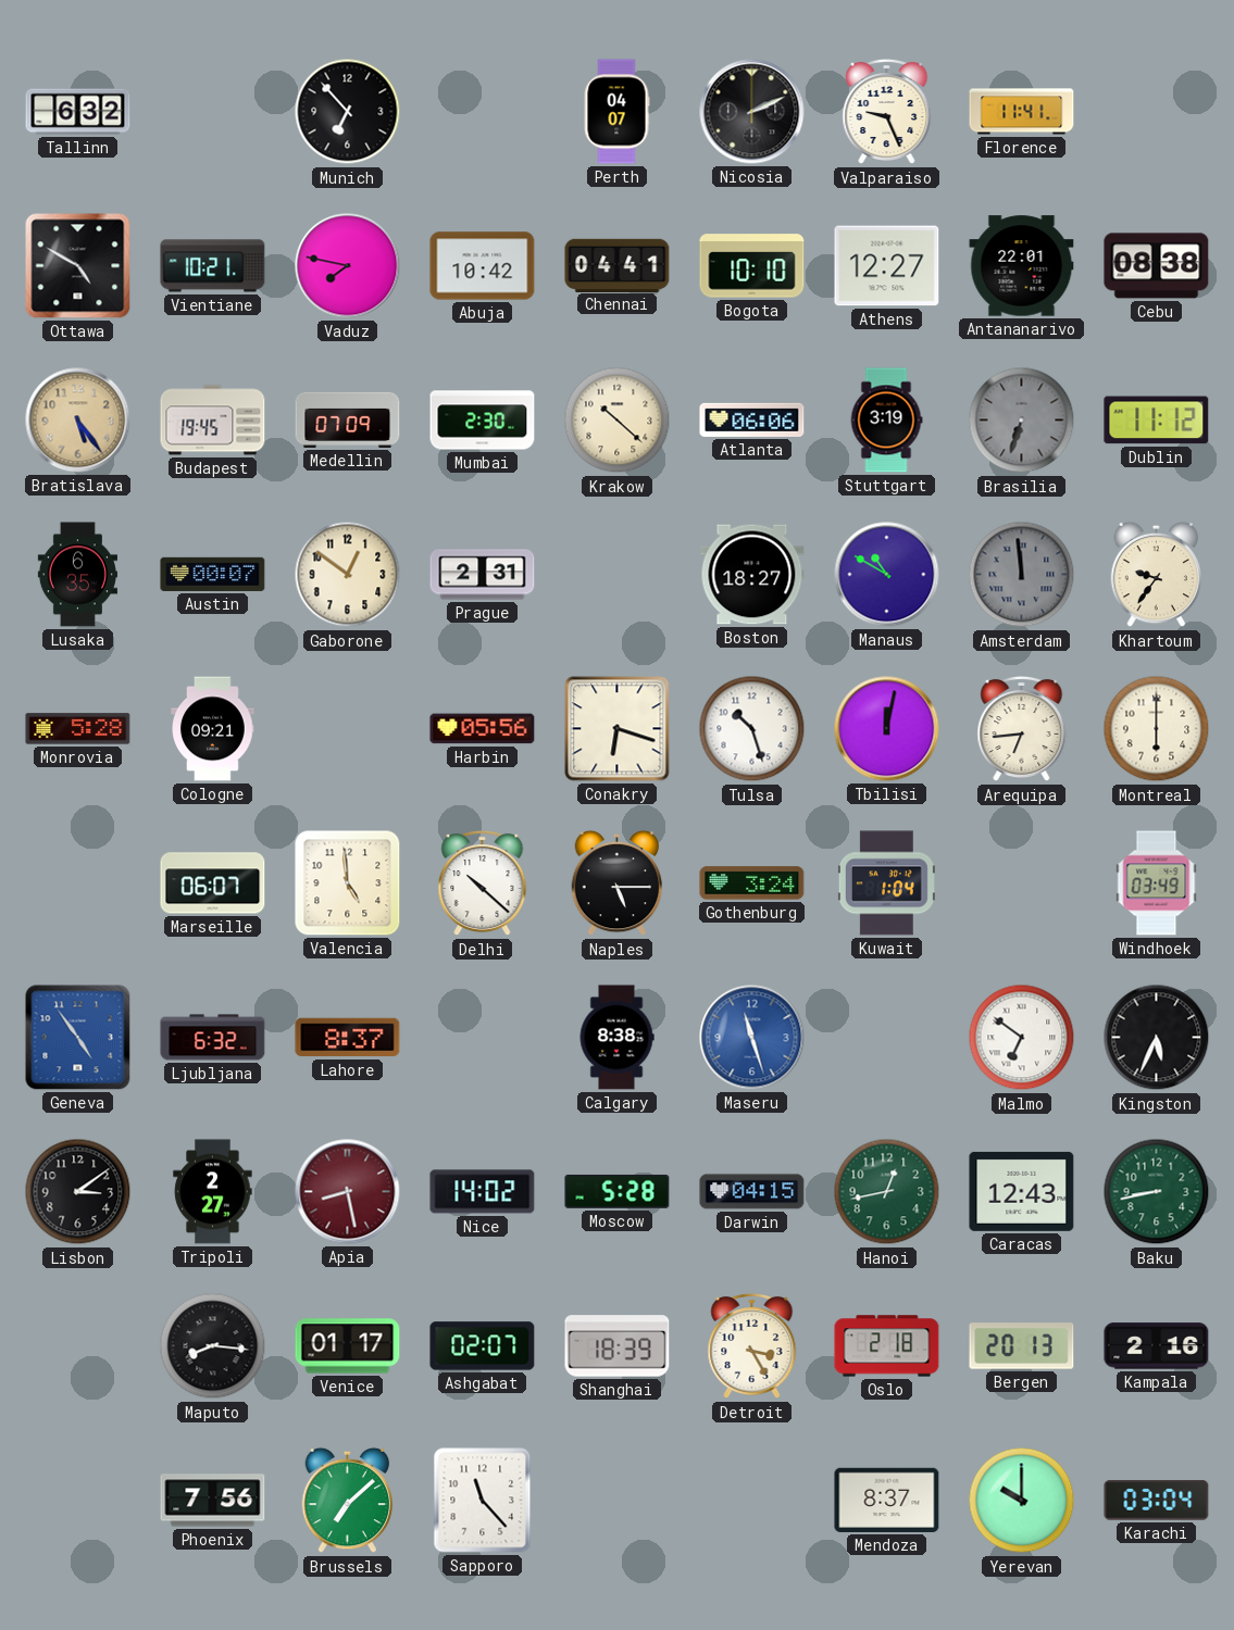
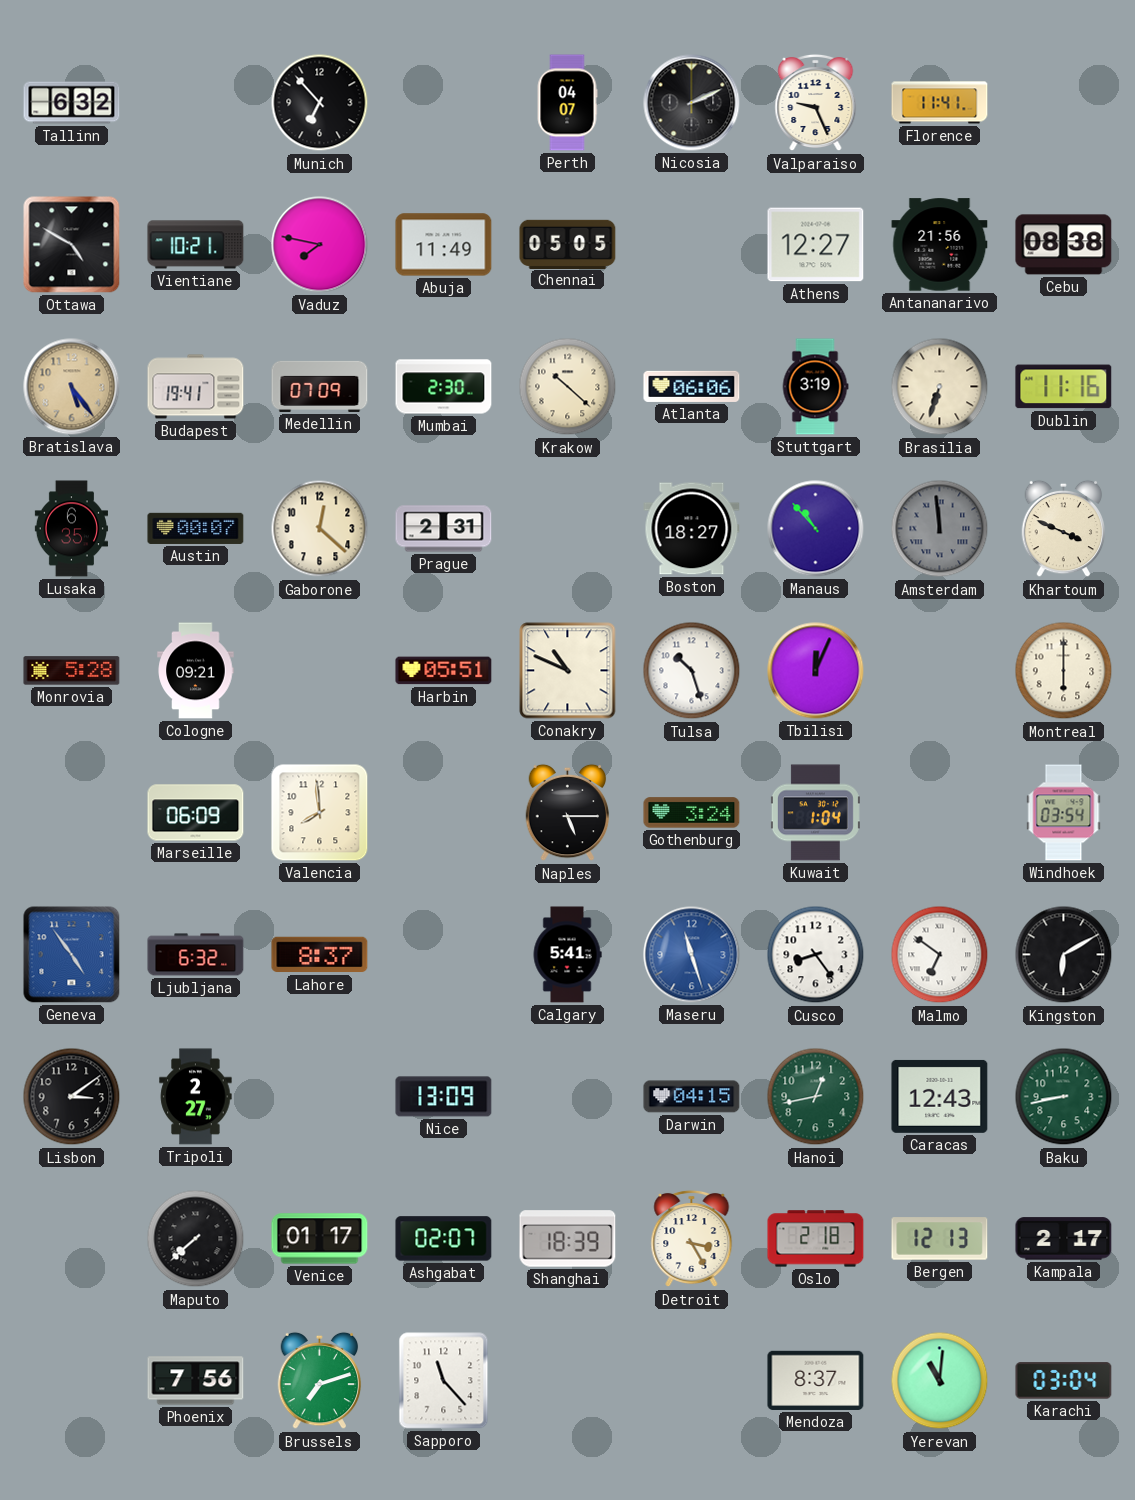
Abuja: 10:42 -> 11:49 (444, 245)
Chennai: 04:41 -> 05:05 (568, 244)
Bogota: 10:10 -> none (752, 266)
Antananarivo: 22:01 -> 21:56 (940, 245)
Budapest: 19:45 -> 19:41 (196, 387)
Brasilia dial: grey -> cream (940, 387)
Dublin: 11:12 -> 11:16 (1064, 387)
Gaborone: 12:51 -> 12:22 (320, 529)
Manaus: 10:50 -> 10:53 (816, 529)
Khartoum: 9:36 -> 3:49 (1064, 529)
Harbin: 05:56 -> 05:51 (444, 671)
Conakry: 6:18 -> 10:49 (568, 671)
Tbilisi: 12:02 -> 12:04 (816, 671)
Arequipa: 6:44 -> none (1022, 729)
Marseille: 06:07 -> 06:09 (196, 813)
Valencia: 4:59 -> 7:59 (320, 813)
Delhi: 10:22 -> none (483, 883)
Windhoek: 03:49 -> 03:54 (1064, 813)
Calgary: 8:38 -> 5:41 (567, 955)
Cusco: none -> 8:24 (816, 955)
Kingston: 5:34 -> 6:10 (1064, 955)
Apia: 8:28 -> none (348, 1192)
Nice: 14:02 -> 13:09 (444, 1097)
Moscow: 5:28 -> none (618, 1191)
Maputo: 8:16 -> 7:38 (196, 1239)
Bergen: 20:13 -> 12:13 (940, 1239)
Kampala: 2:16 -> 2:17 (1064, 1239)
Brussels: 7:08 -> 7:12 (320, 1381)
Yerevan: 10:00 -> 11:01 (940, 1381)
